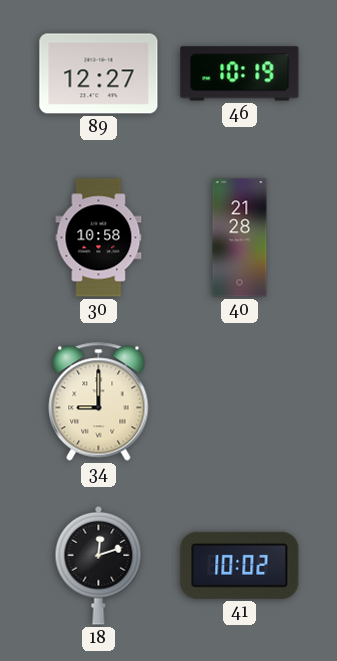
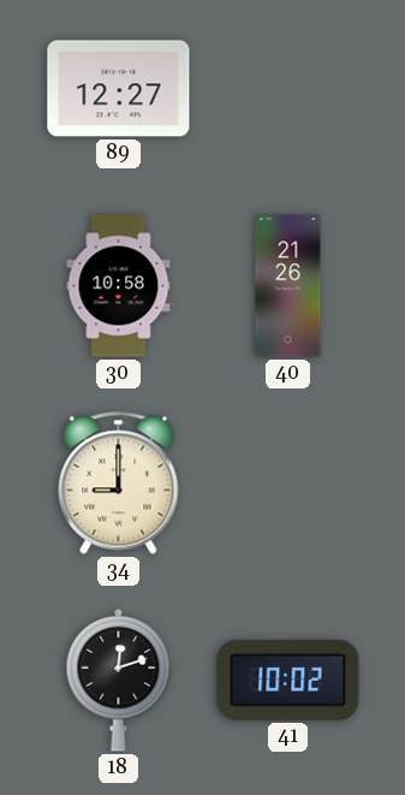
46: 10:19 -> none (240, 74)
40: 21:28 -> 21:26 (288, 286)
